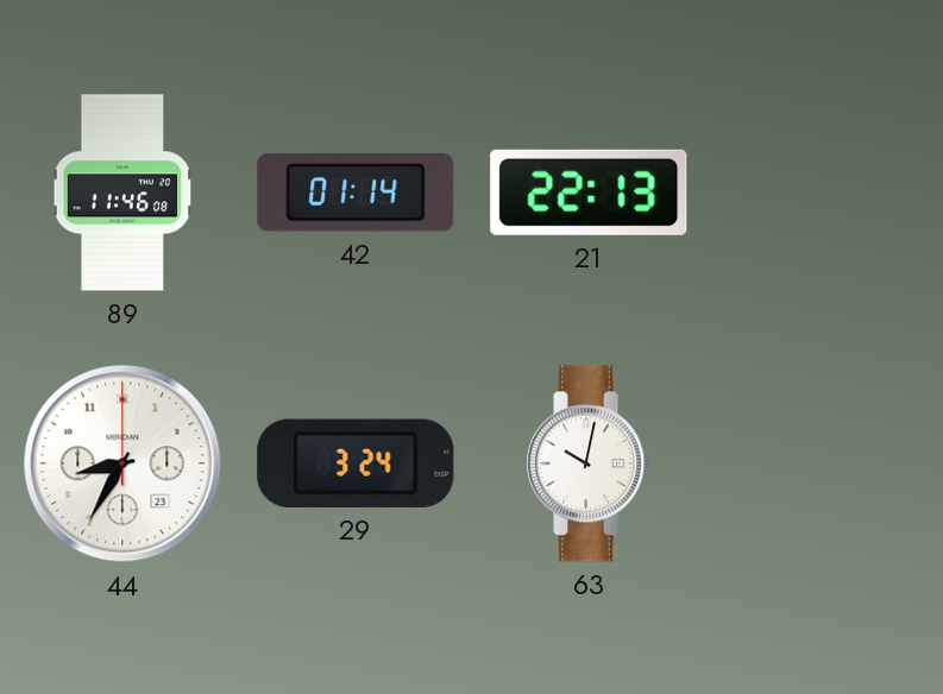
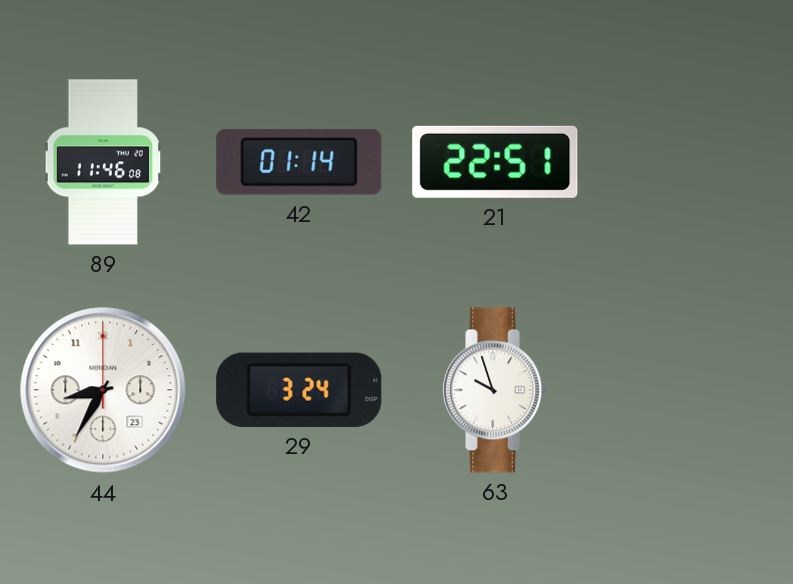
21: 22:13 -> 22:51 (495, 162)
63: 10:02 -> 9:57 (495, 390)
